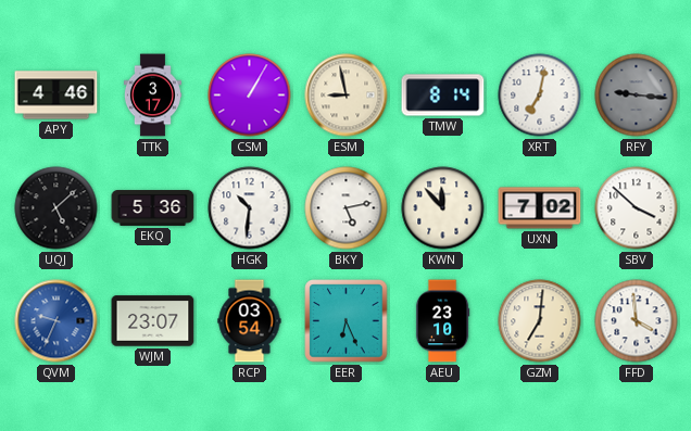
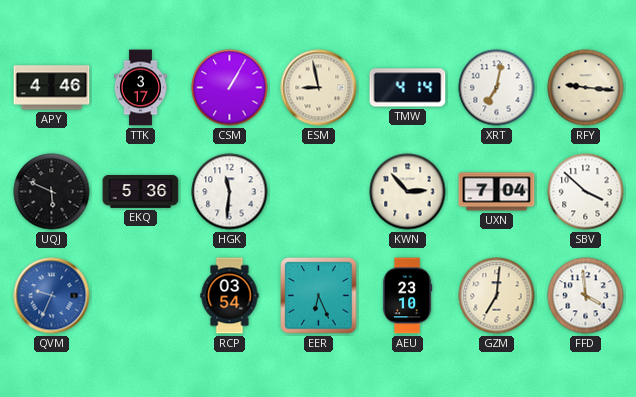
TMW: 8:14 -> 4:14 (408, 88)
RFY dial: grey -> cream (586, 88)
UQJ: 5:08 -> 5:49 (52, 192)
HGK: 10:31 -> 11:31 (230, 192)
BKY: 5:13 -> none (347, 208)
KWN: 11:53 -> 2:53 (408, 192)
UXN: 7:02 -> 7:04 (497, 192)
WJM: 23:07 -> none (153, 321)
